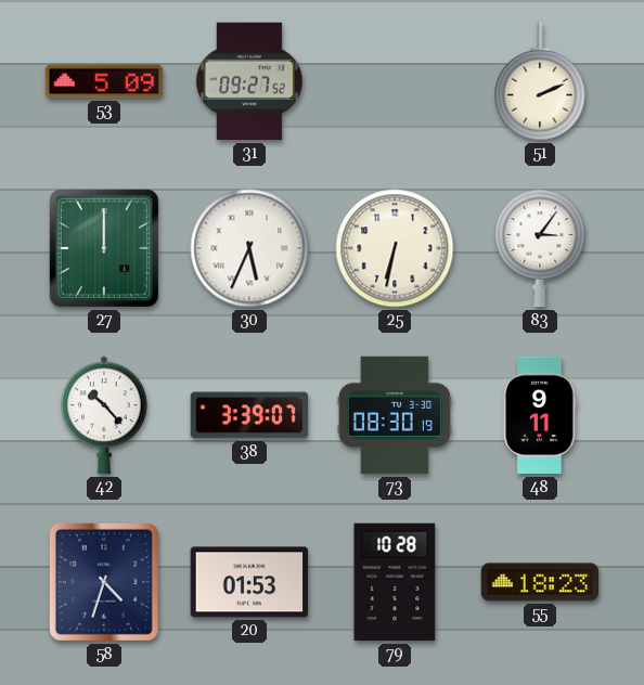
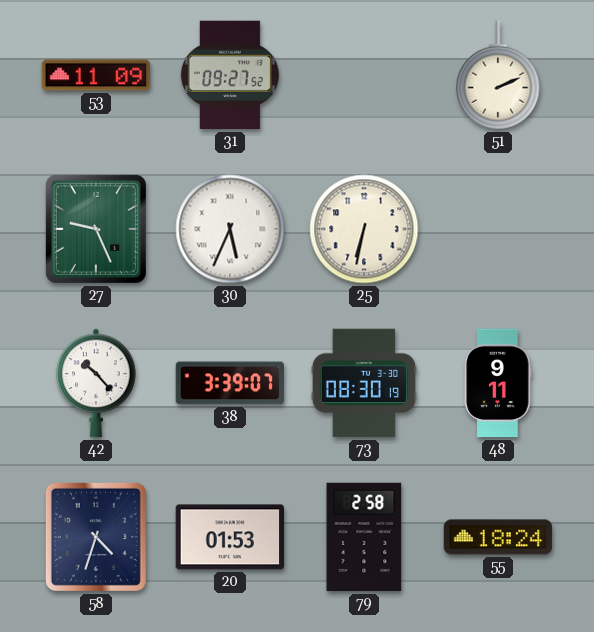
53: 5:09 -> 11:09 (96, 75)
27: 12:00 -> 9:26 (96, 229)
83: 3:06 -> none (540, 248)
79: 10:28 -> 2:58 (364, 537)
55: 18:23 -> 18:24 (498, 537)
